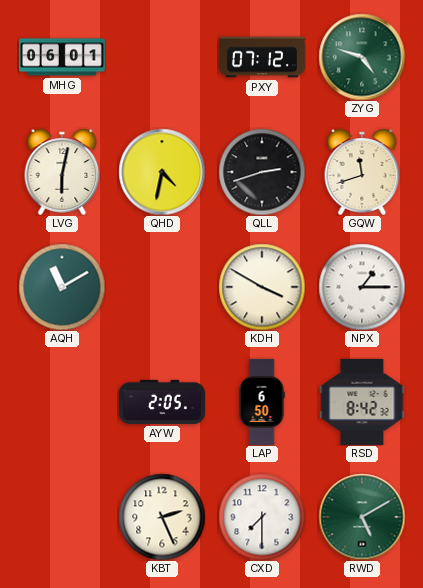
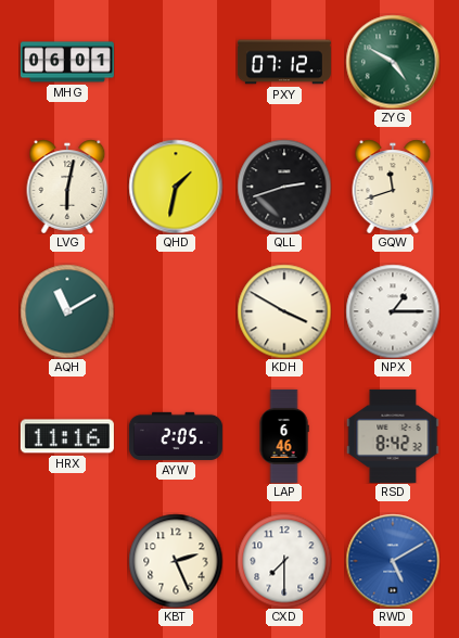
ZYG: 4:48 -> 4:50 (393, 62)
QHD: 4:32 -> 1:32 (176, 187)
HRX: none -> 11:16 (67, 436)
LAP: 6:50 -> 6:46 (284, 436)
RWD dial: green -> blue (393, 561)
